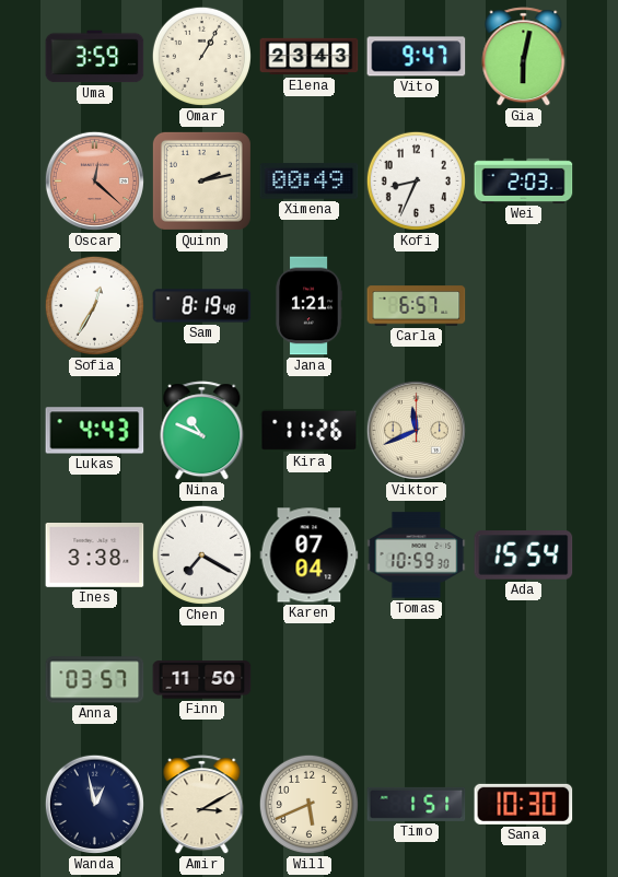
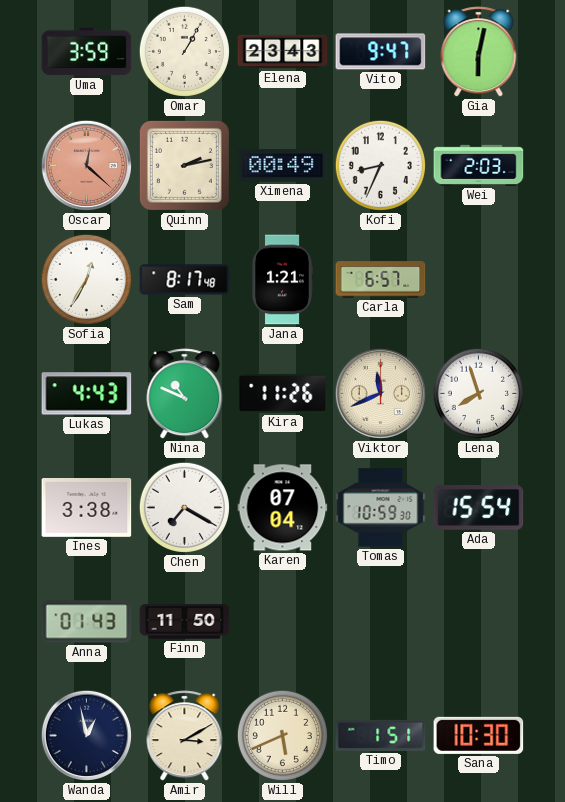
Sam: 8:19 -> 8:17 (185, 280)
Lena: none -> 7:57 (478, 393)
Anna: 03:57 -> 01:43 (87, 622)
